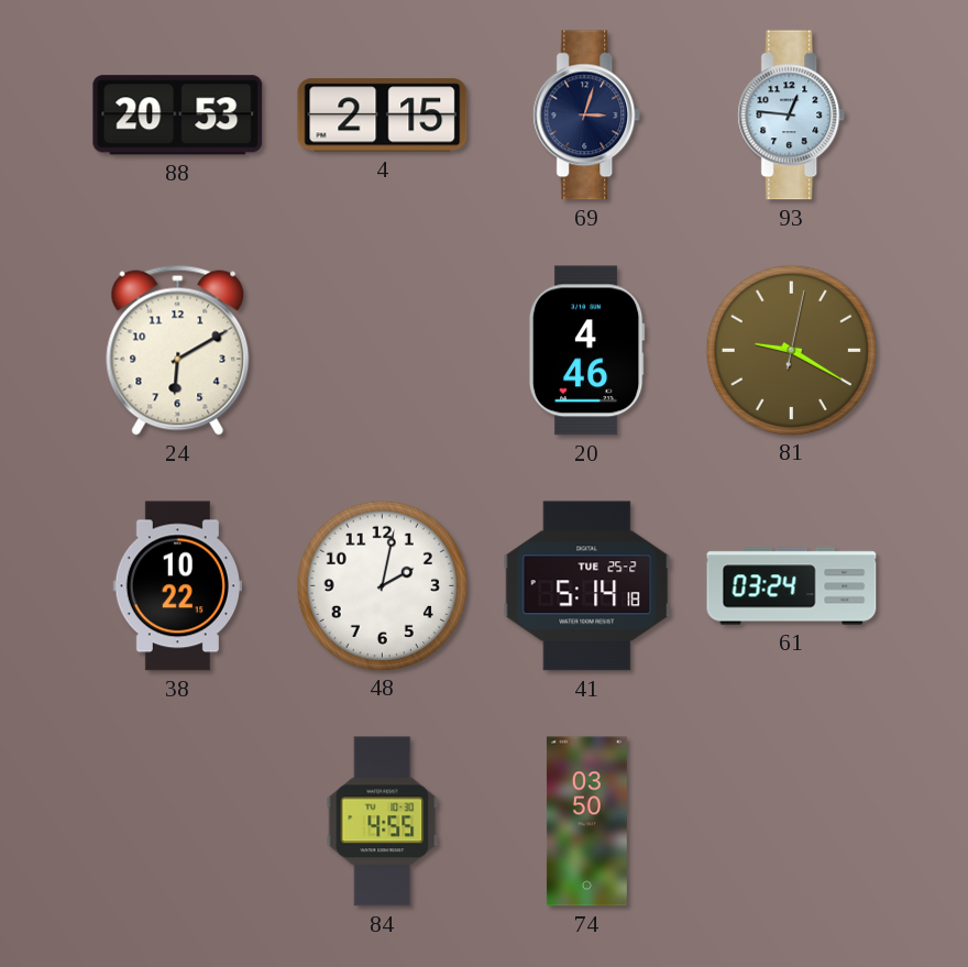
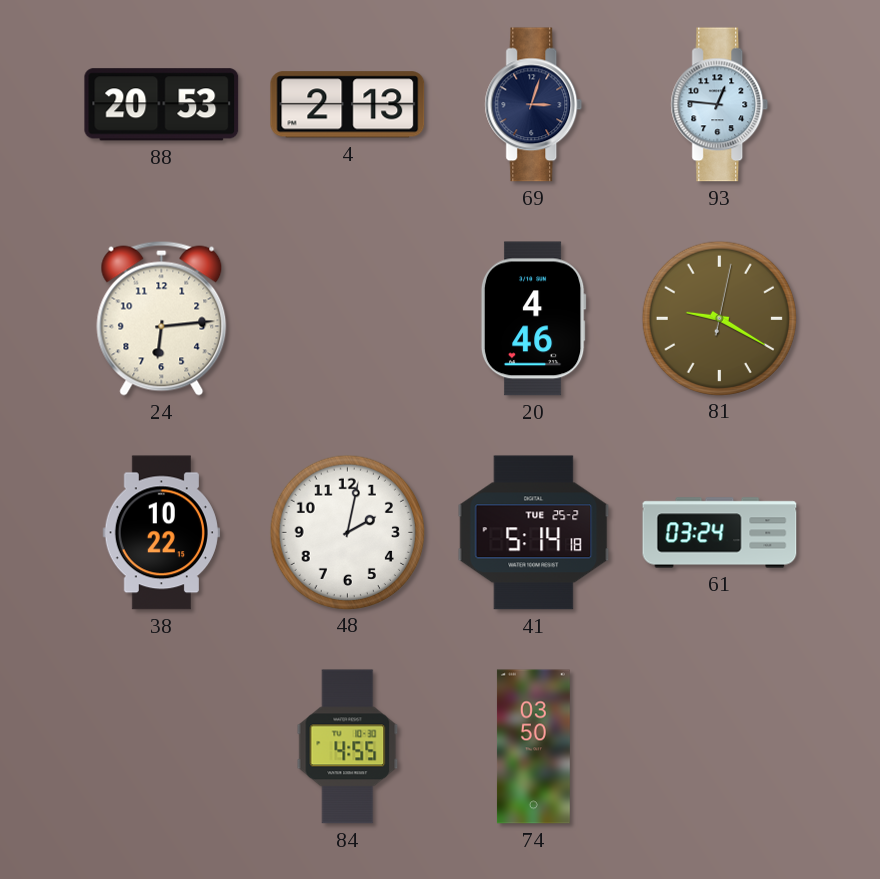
4: 2:15 -> 2:13 (348, 105)
24: 6:10 -> 6:14 (162, 318)
